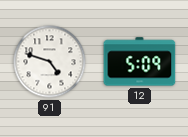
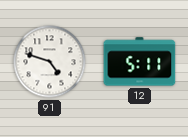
12: 5:09 -> 5:11 (140, 62)
